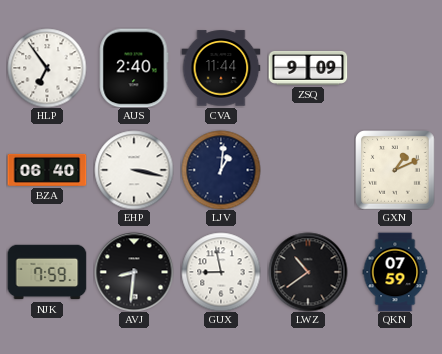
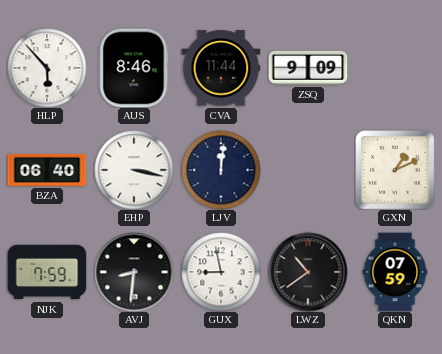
HLP: 6:54 -> 5:53 (47, 68)
AUS: 2:40 -> 8:46 (134, 68)
LJV: 1:01 -> 12:01 (221, 170)
